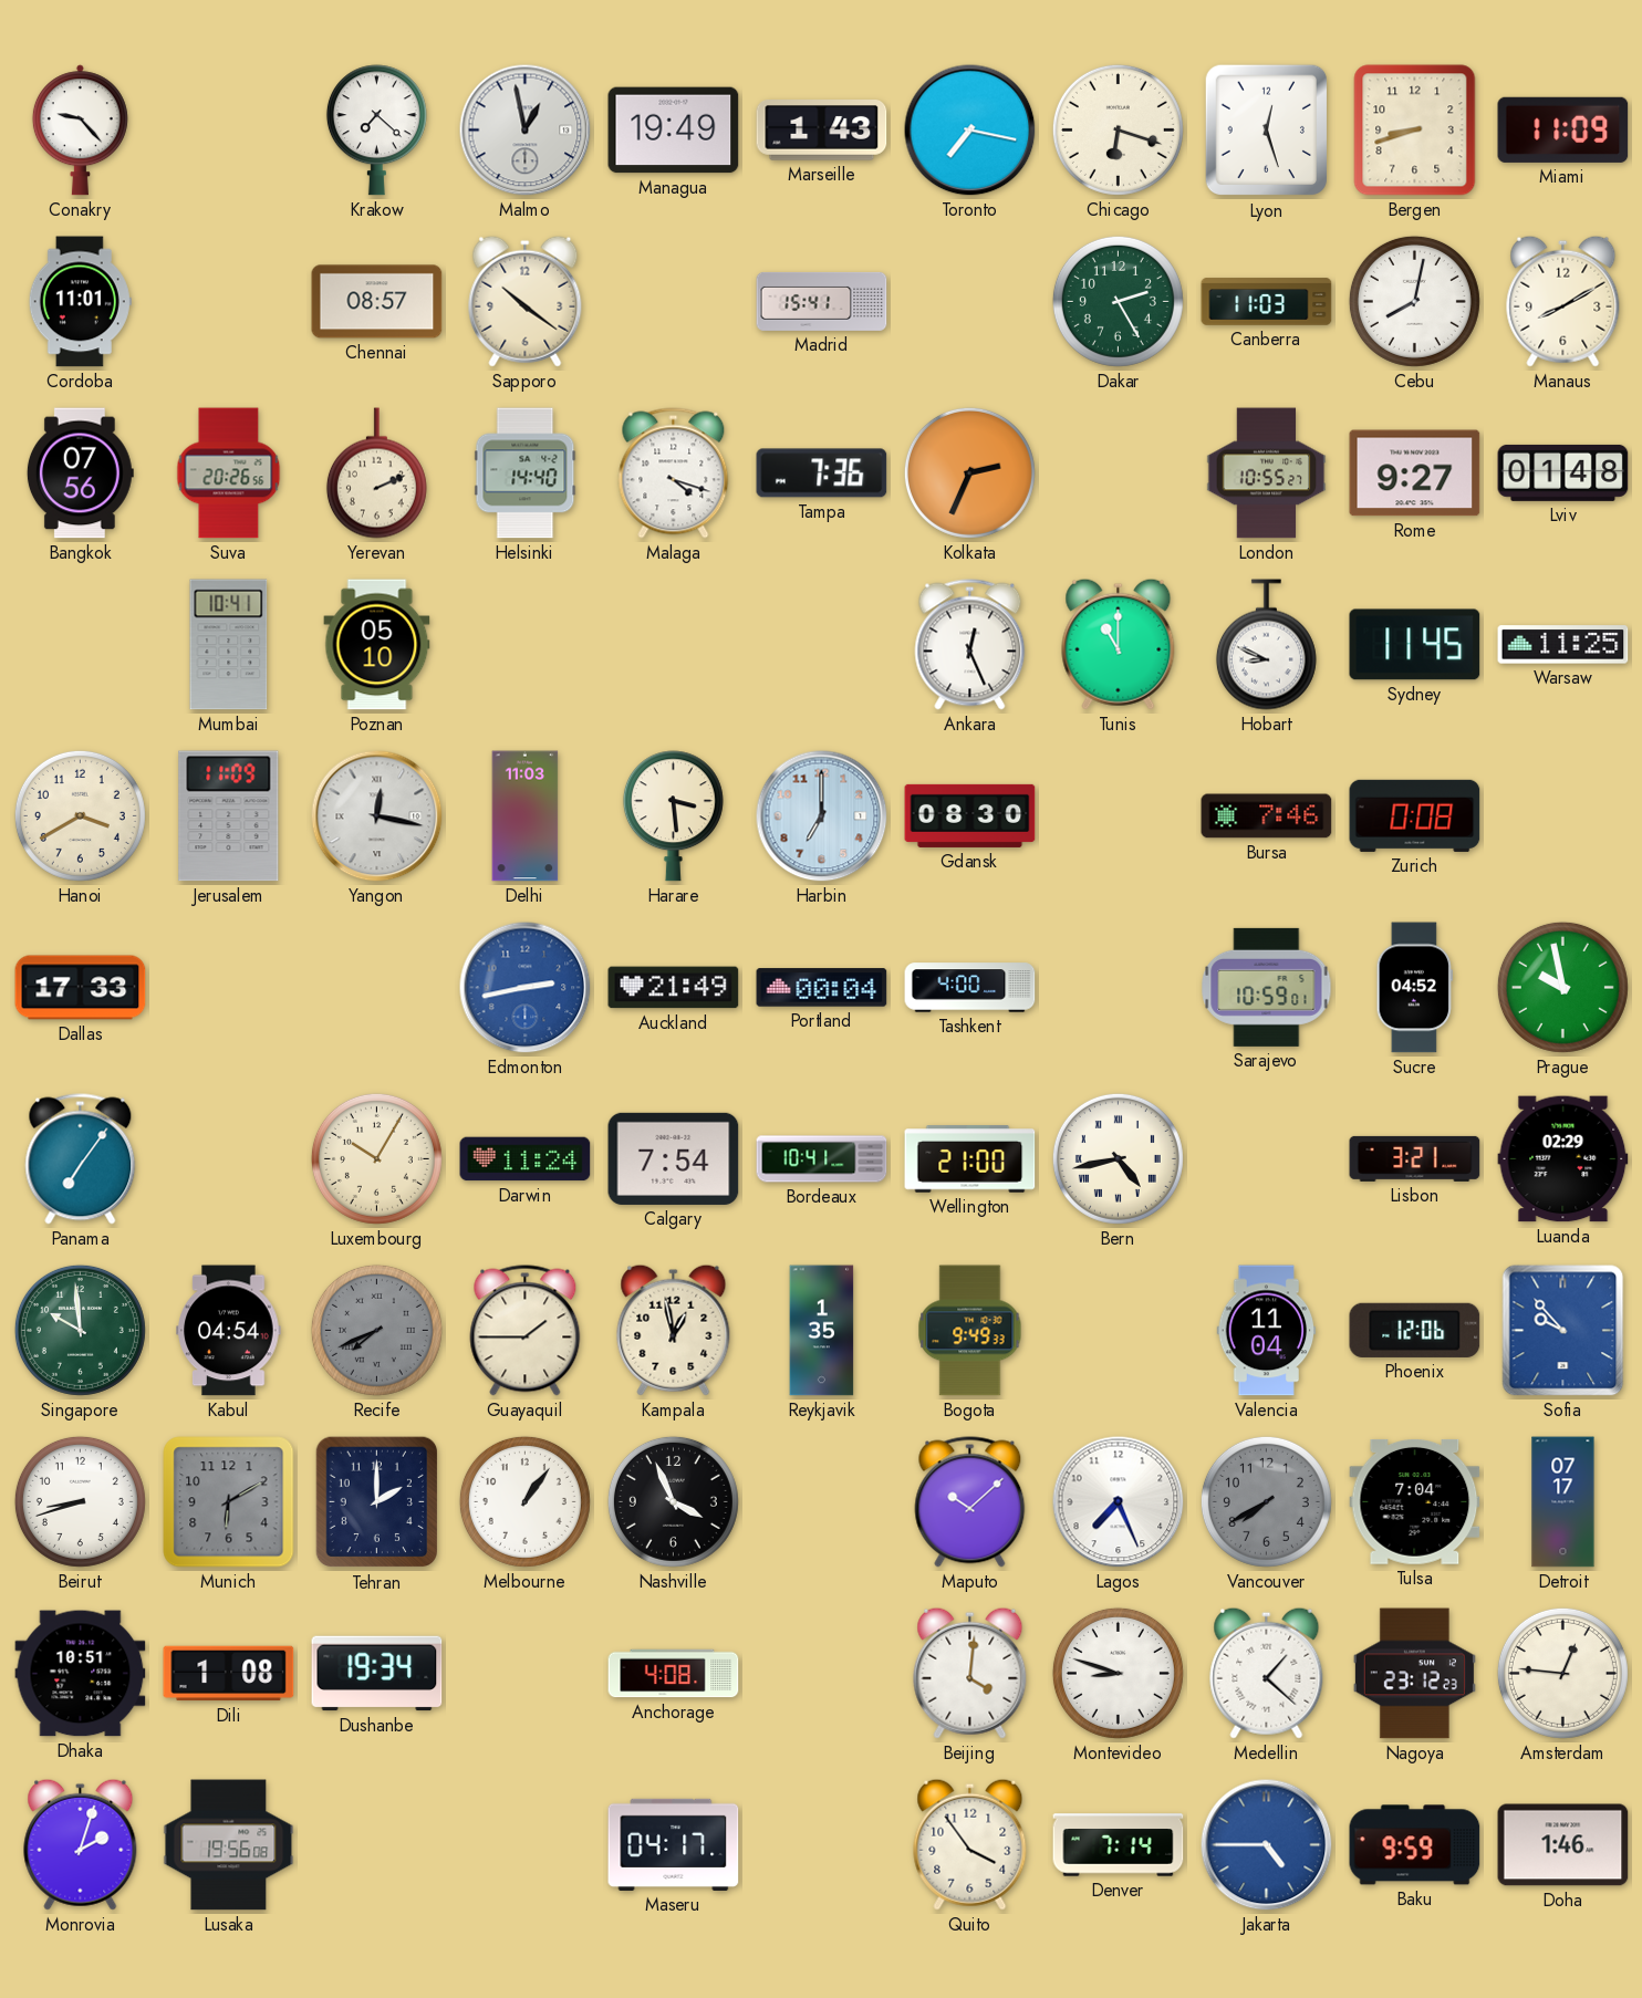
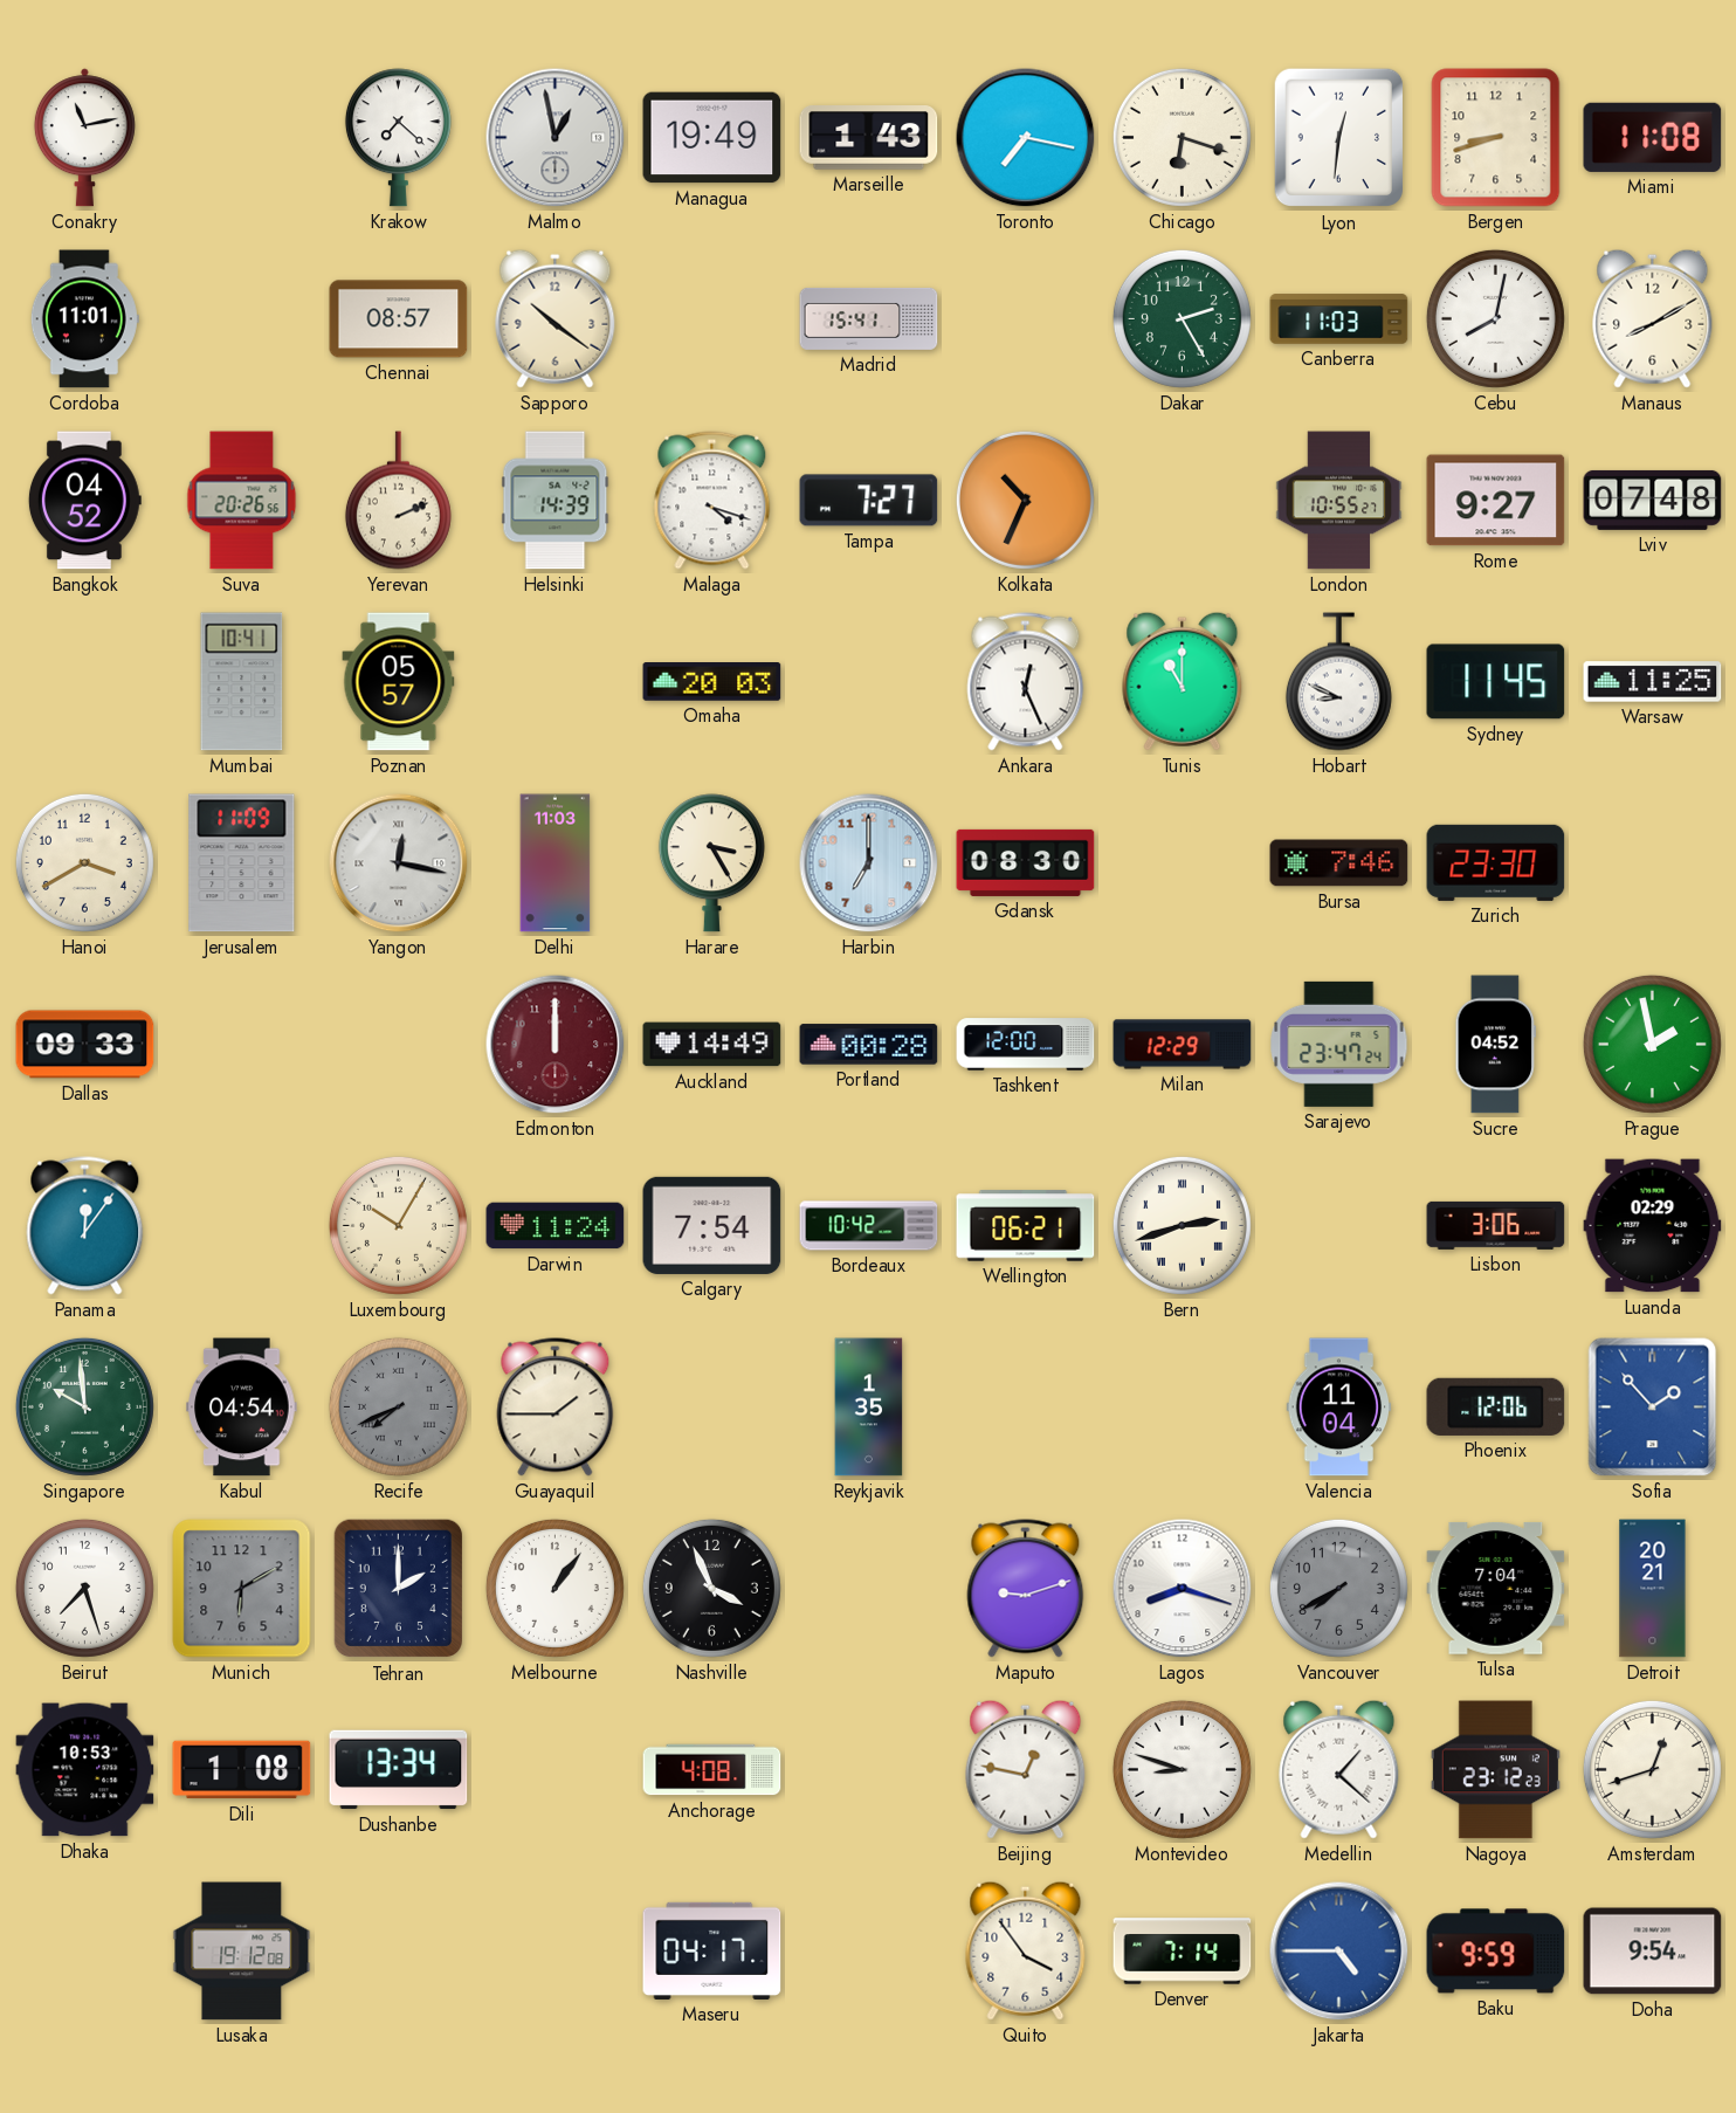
Conakry: 9:23 -> 11:13 (84, 138)
Lyon: 12:27 -> 12:31 (1338, 138)
Miami: 11:09 -> 11:08 (1653, 137)
Bangkok: 07:56 -> 04:52 (84, 501)
Helsinki: 14:40 -> 14:39 (556, 501)
Tampa: 7:36 -> 7:27 (869, 501)
Kolkata: 2:34 -> 10:34 (1025, 500)
Lviv: 01:48 -> 07:48 (1653, 500)
Poznan: 05:10 -> 05:57 (399, 682)
Omaha: none -> 20:03 (712, 682)
Harare: 3:29 -> 3:25 (711, 863)
Zurich: 0:08 -> 23:30 (1496, 862)
Dallas: 17:33 -> 09:33 (85, 1045)
Edmonton: 2:43 -> 12:00 (556, 1045)
Edmonton dial: blue -> burgundy (556, 1045)
Auckland: 21:49 -> 14:49 (712, 1045)
Portland: 00:04 -> 00:28 (869, 1045)
Tashkent: 4:00 -> 12:00 (1026, 1045)
Milan: none -> 12:29 (1183, 1045)
Sarajevo: 10:59 -> 23:47 (1339, 1044)
Prague: 9:58 -> 1:58 (1652, 1044)
Panama: 7:06 -> 12:06 (85, 1226)
Bordeaux: 10:41 -> 10:42 (869, 1226)
Wellington: 21:00 -> 06:21 (1026, 1226)
Bern: 4:43 -> 2:42 (1182, 1225)
Lisbon: 3:21 -> 3:06 (1496, 1225)
Kampala: 12:58 -> none (674, 1330)
Bogota: 9:49 -> none (970, 1331)
Sofia: 9:53 -> 1:53 (1653, 1407)
Beirut: 8:42 -> 7:27 (84, 1588)
Maputo: 10:08 -> 9:12 (1026, 1589)
Lagos: 7:26 -> 8:18 (1183, 1589)
Detroit: 07:17 -> 20:21 (1653, 1589)
Dhaka: 10:51 -> 10:53 (85, 1770)
Dushanbe: 19:34 -> 13:34 (399, 1770)
Beijing: 4:01 -> 12:47 (1026, 1769)
Amsterdam: 12:46 -> 12:42 (1652, 1769)
Monrovia: 2:03 -> none (81, 1844)
Lusaka: 19:56 -> 19:12 (242, 1952)
Doha: 1:46 -> 9:54 (1653, 1952)
